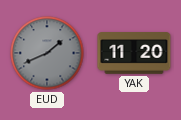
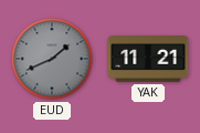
YAK: 11:20 -> 11:21 (148, 59)
